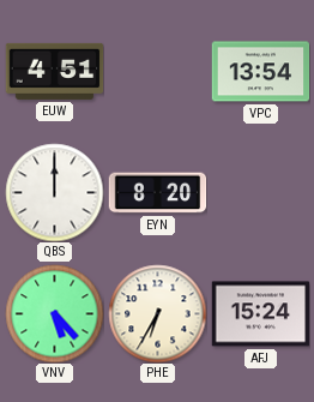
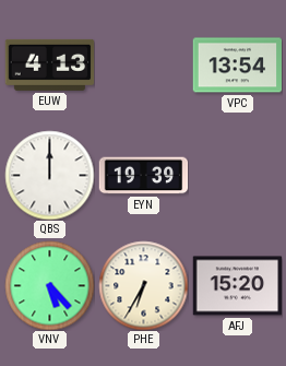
EUW: 4:51 -> 4:13 (49, 64)
EYN: 8:20 -> 19:39 (143, 176)
AFJ: 15:24 -> 15:20 (237, 286)
